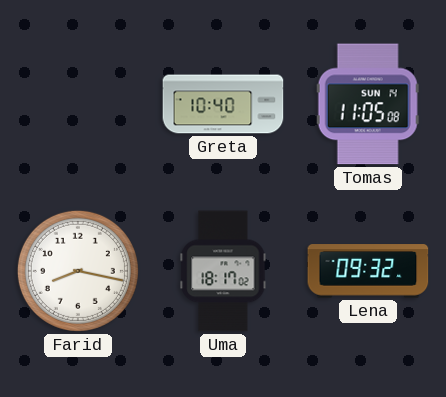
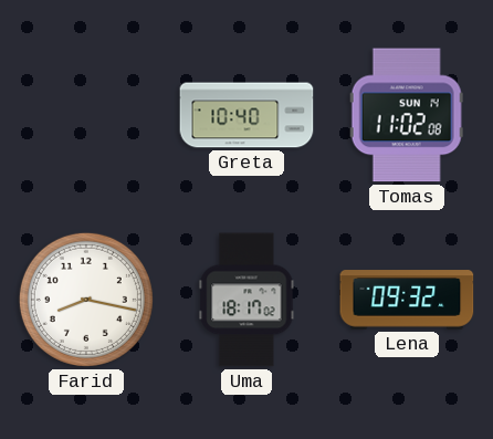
Tomas: 11:05 -> 11:02 (407, 115)
